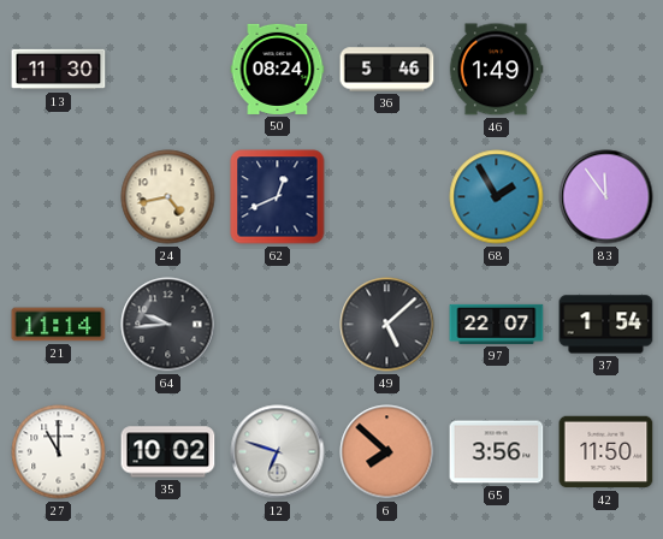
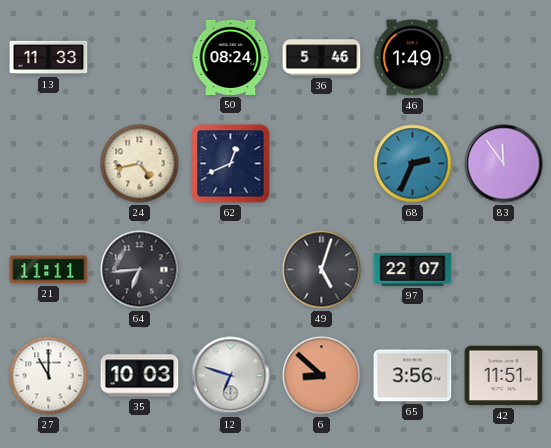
13: 11:30 -> 11:33 (49, 58)
68: 1:55 -> 2:34 (413, 164)
21: 11:14 -> 11:11 (49, 270)
64: 9:44 -> 6:44 (140, 270)
49: 5:08 -> 5:03 (322, 270)
37: 1:54 -> none (606, 325)
35: 10:02 -> 10:03 (140, 376)
6: 7:52 -> 8:52 (322, 376)
42: 11:50 -> 11:51 (504, 376)
